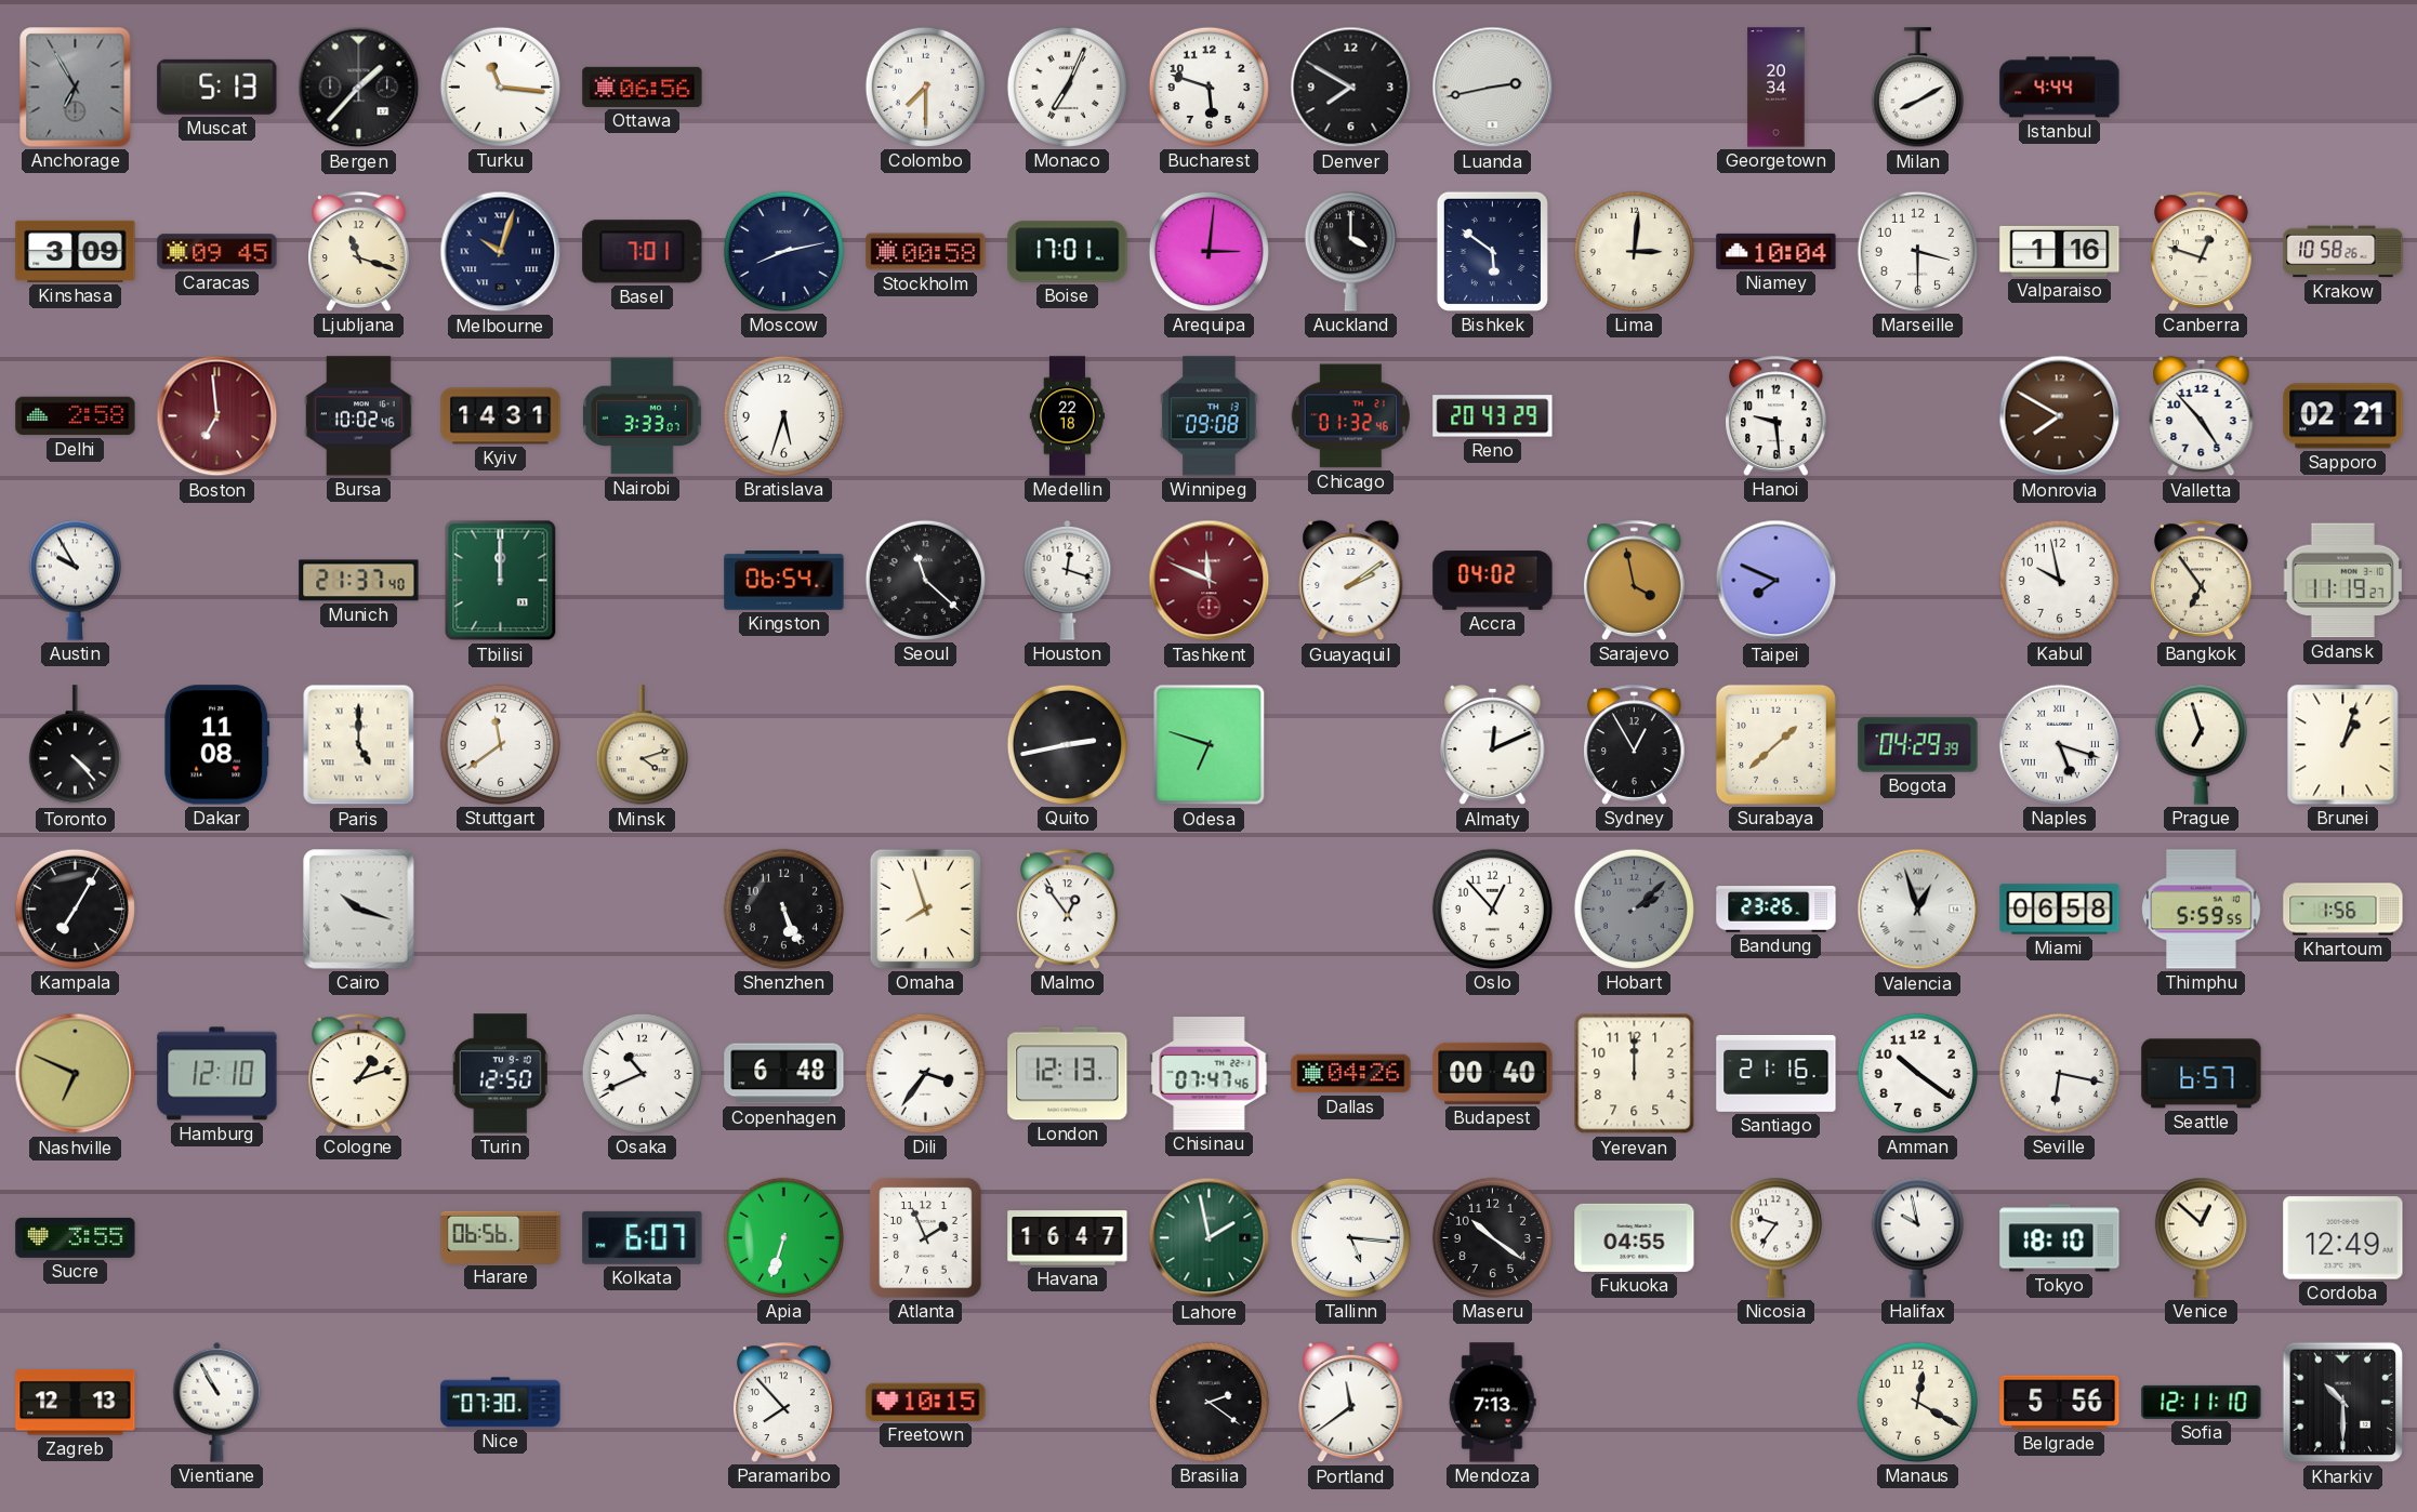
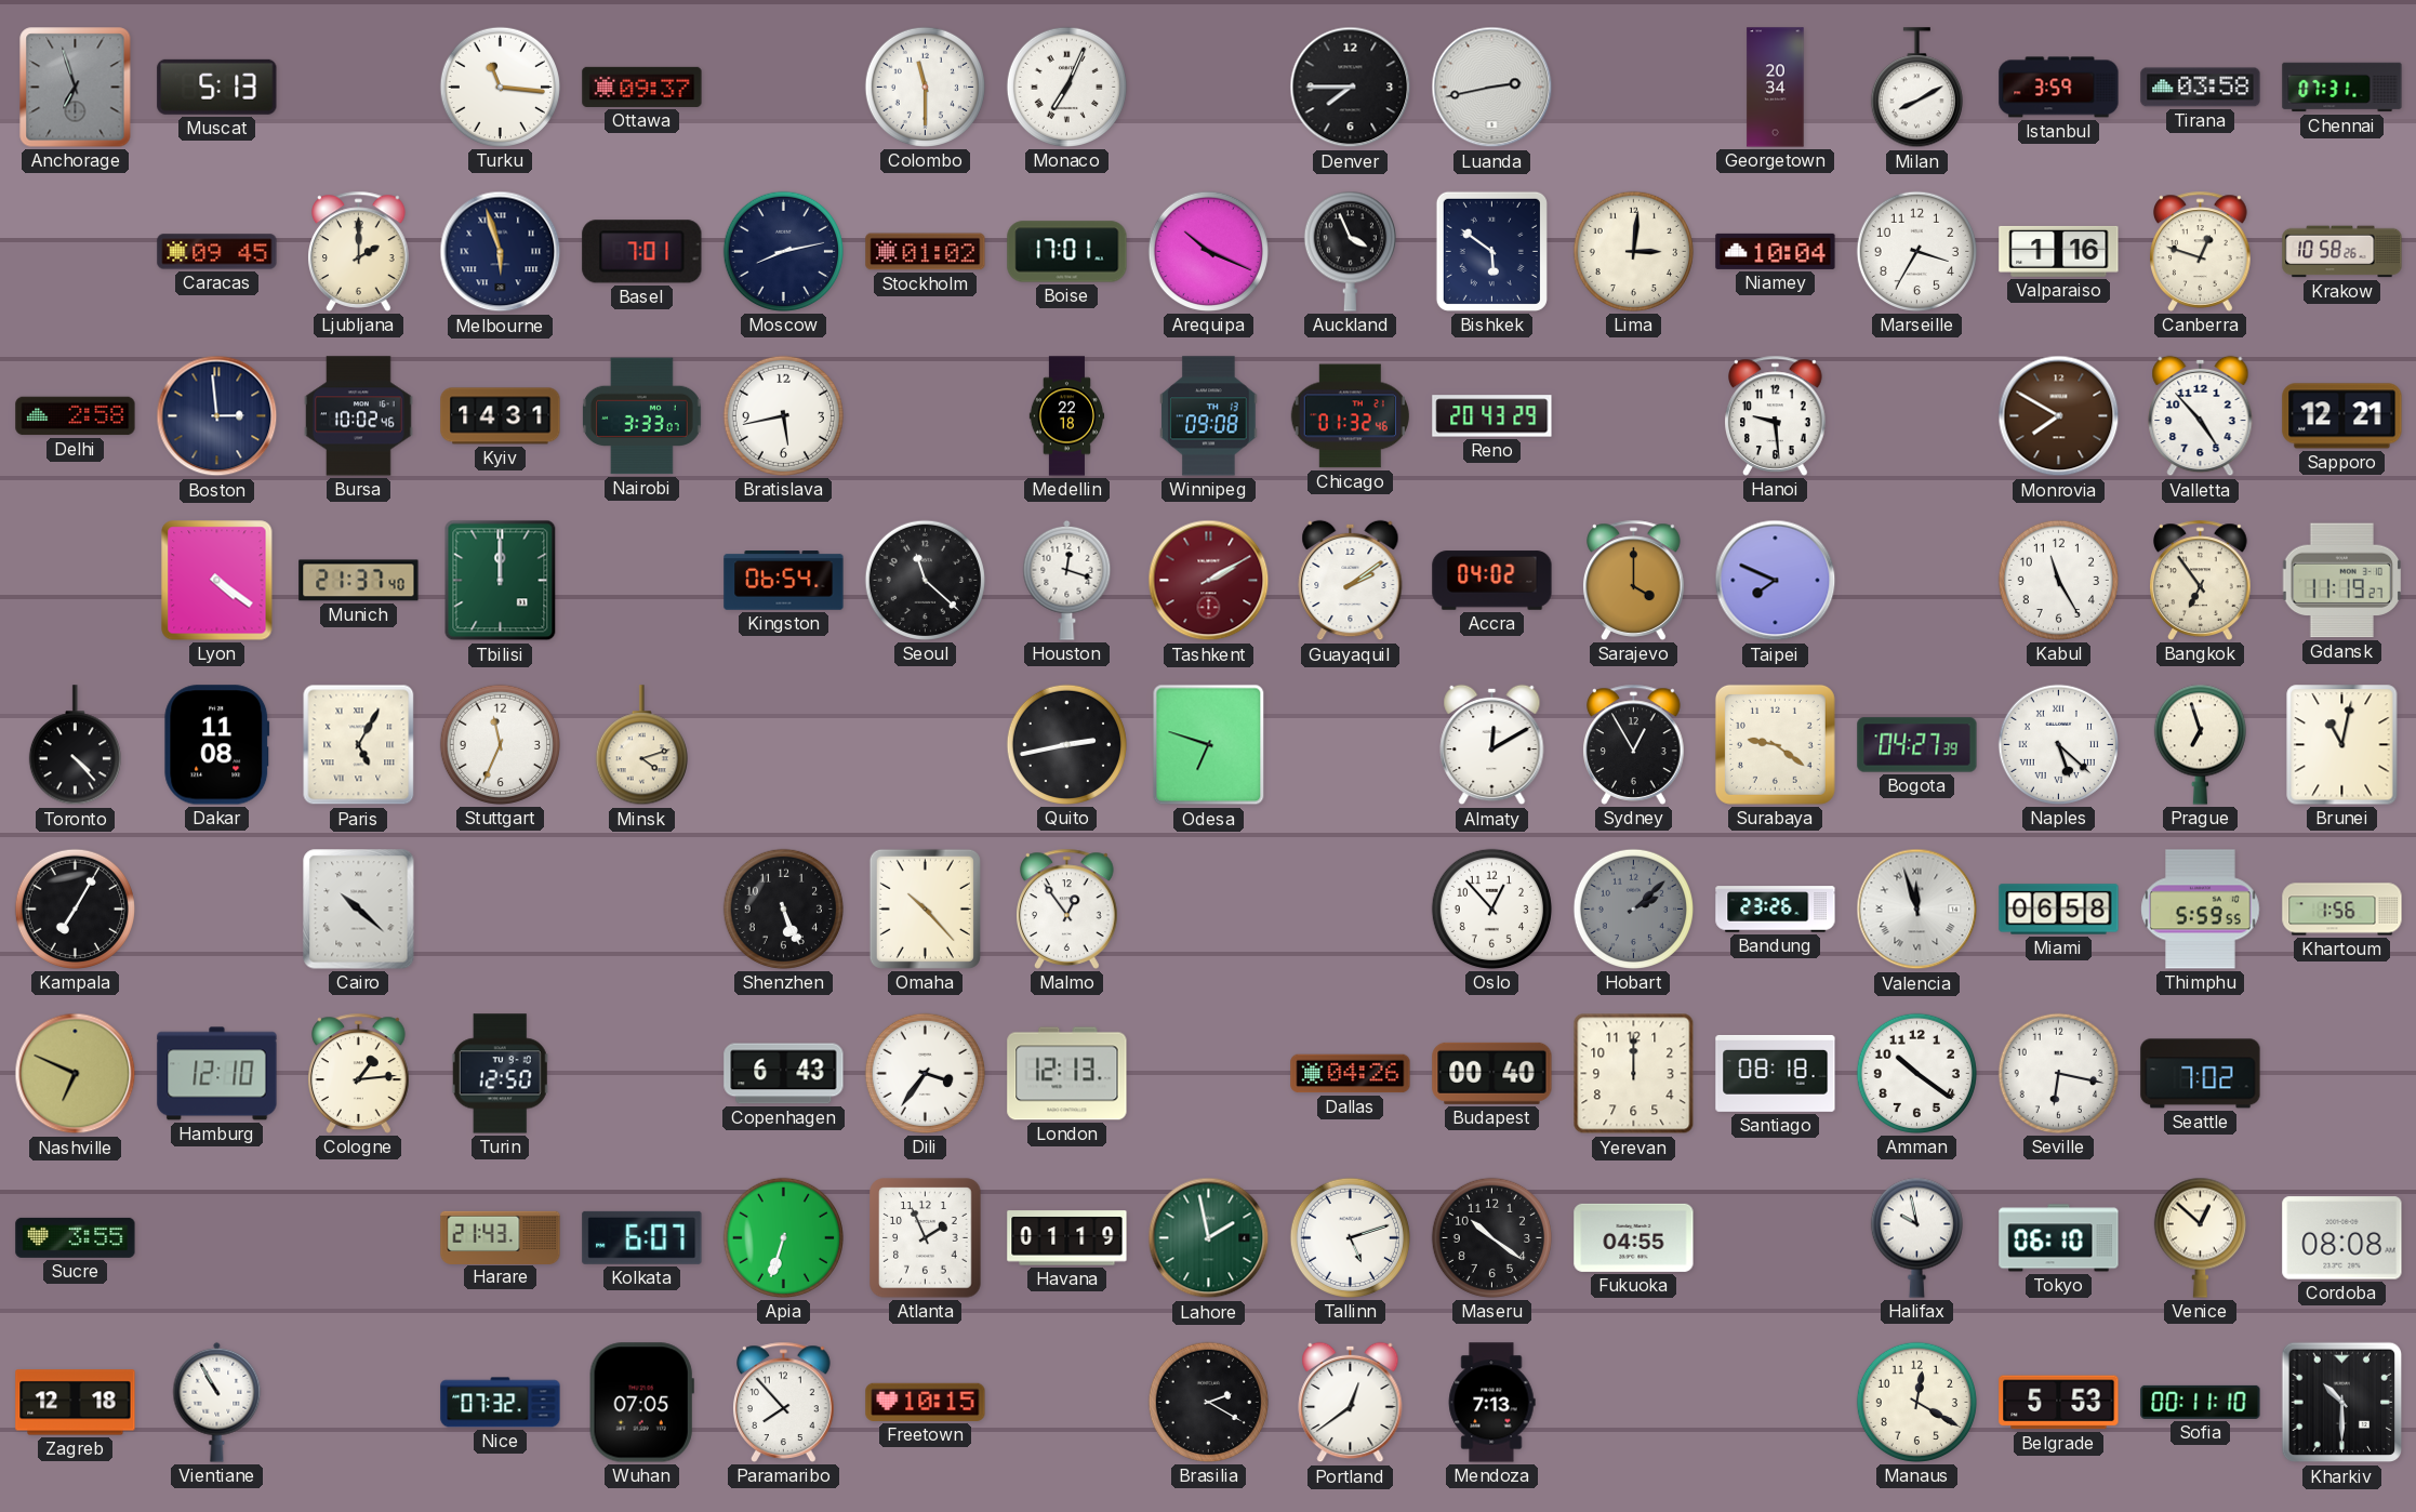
Anchorage: 6:55 -> 6:57 (76, 88)
Bergen: 1:37 -> none (359, 88)
Ottawa: 06:56 -> 09:37 (642, 87)
Colombo: 7:30 -> 11:30 (925, 87)
Bucharest: 5:48 -> none (1208, 87)
Denver: 7:50 -> 7:45 (1351, 88)
Istanbul: 4:44 -> 3:59 (2059, 88)
Tirana: none -> 03:58 (2201, 88)
Chennai: none -> 07:31 (2342, 88)
Kinshasa: 3:09 -> none (76, 251)
Ljubljana: 11:18 -> 2:00 (359, 251)
Melbourne: 10:03 -> 5:57 (501, 252)
Stockholm: 00:58 -> 01:02 (926, 252)
Arequipa: 3:01 -> 10:19 (1208, 251)
Auckland: 4:00 -> 3:56 (1350, 251)
Marseille: 3:30 -> 3:35 (1916, 251)
Boston: 6:59 -> 2:59 (217, 416)
Boston dial: burgundy -> navy (217, 416)
Bratislava: 5:33 -> 5:43 (783, 415)
Sapporo: 02:21 -> 12:21 (2342, 416)
Austin: 9:55 -> none (75, 580)
Lyon: none -> 4:21 (217, 581)
Tashkent: 11:49 -> 2:10 (1209, 581)
Sarajevo: 3:58 -> 4:00 (1634, 580)
Kabul: 9:58 -> 11:25 (2058, 580)
Paris: 5:00 -> 5:05 (359, 745)
Stuttgart: 11:39 -> 11:34 (500, 744)
Almaty: 12:11 -> 12:10 (1492, 745)
Surabaya: 1:38 -> 9:21 (1775, 744)
Bogota: 04:29 -> 04:27 (1917, 745)
Naples: 5:18 -> 5:22 (2058, 744)
Brunei: 1:03 -> 11:02 (2342, 745)
Cairo: 10:18 -> 10:22 (359, 910)
Omaha: 7:57 -> 10:23 (925, 908)
Valencia: 12:57 -> 11:57 (1917, 910)
Cologne: 1:12 -> 1:14 (359, 1073)
Osaka: 10:41 -> none (642, 1073)
Copenhagen: 6:48 -> 6:43 (784, 1074)
Chisinau: 07:47 -> none (1210, 1074)
Santiago: 21:16 -> 08:18 (1776, 1073)
Seattle: 6:57 -> 7:02 (2201, 1074)
Harare: 06:56 -> 21:43 (501, 1237)
Havana: 16:47 -> 01:19 (1067, 1238)
Tallinn: 5:16 -> 5:12 (1350, 1237)
Nicosia: 9:36 -> none (1775, 1237)
Tokyo: 18:10 -> 06:10 (2059, 1238)
Cordoba: 12:49 -> 08:08 (2342, 1238)
Zagreb: 12:13 -> 12:18 (76, 1403)
Nice: 07:30 -> 07:32 (501, 1403)
Wuhan: none -> 07:05 (641, 1403)
Brasilia: 2:21 -> 2:20 (1208, 1402)
Portland: 11:39 -> 12:39 (1351, 1403)
Belgrade: 5:56 -> 5:53 (2059, 1403)
Sofia: 12:11 -> 00:11 (2201, 1402)
